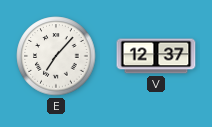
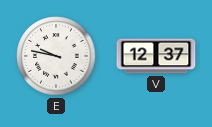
E: 7:07 -> 9:47 (56, 56)
